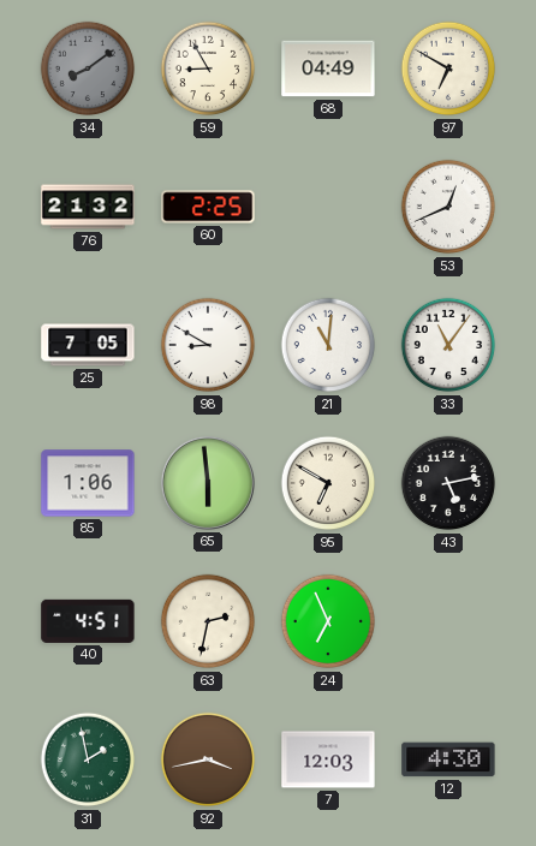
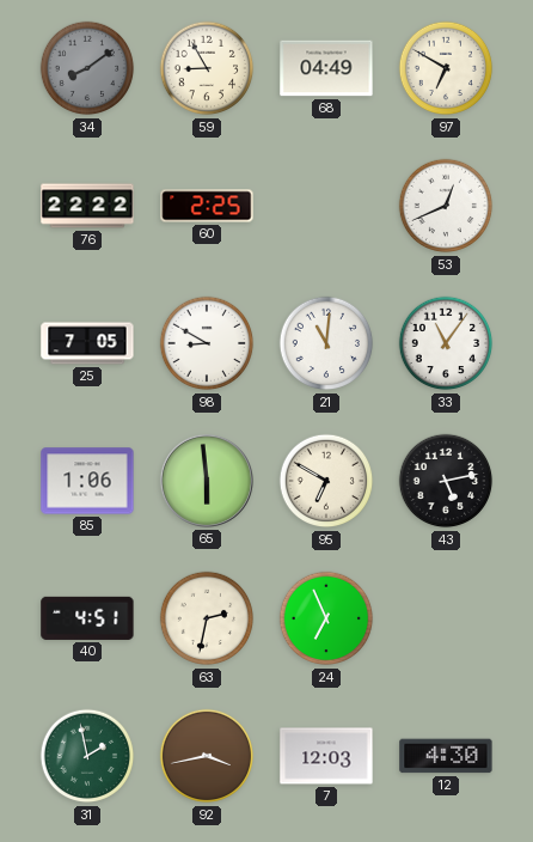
76: 21:32 -> 22:22 (87, 206)
